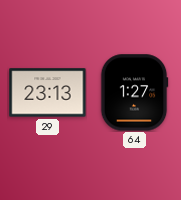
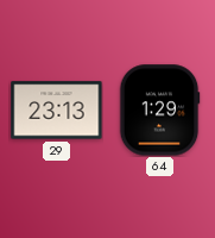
64: 1:27 -> 1:29 (159, 111)
